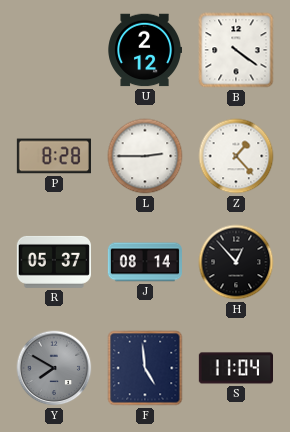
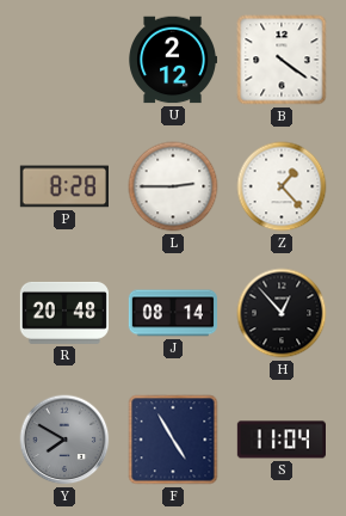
R: 05:37 -> 20:48 (64, 313)
F: 4:59 -> 4:55 (173, 440)
